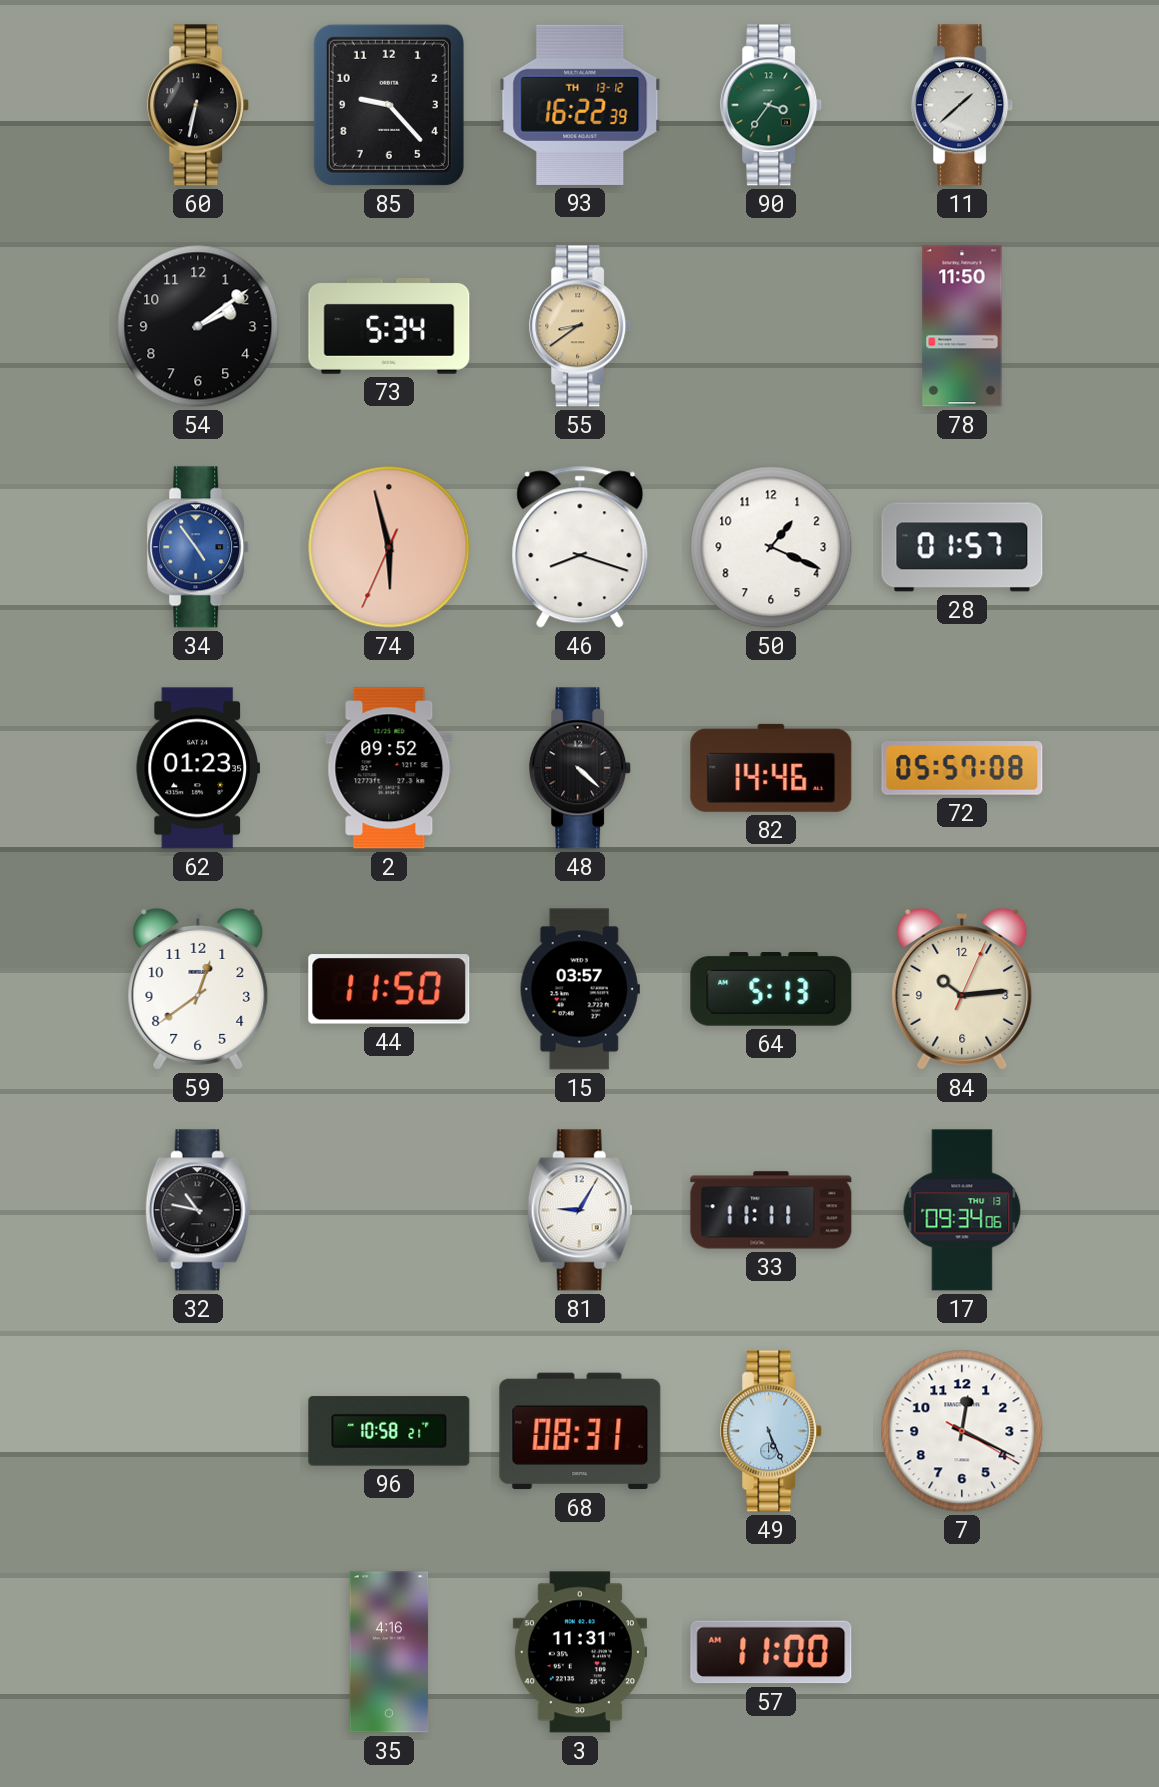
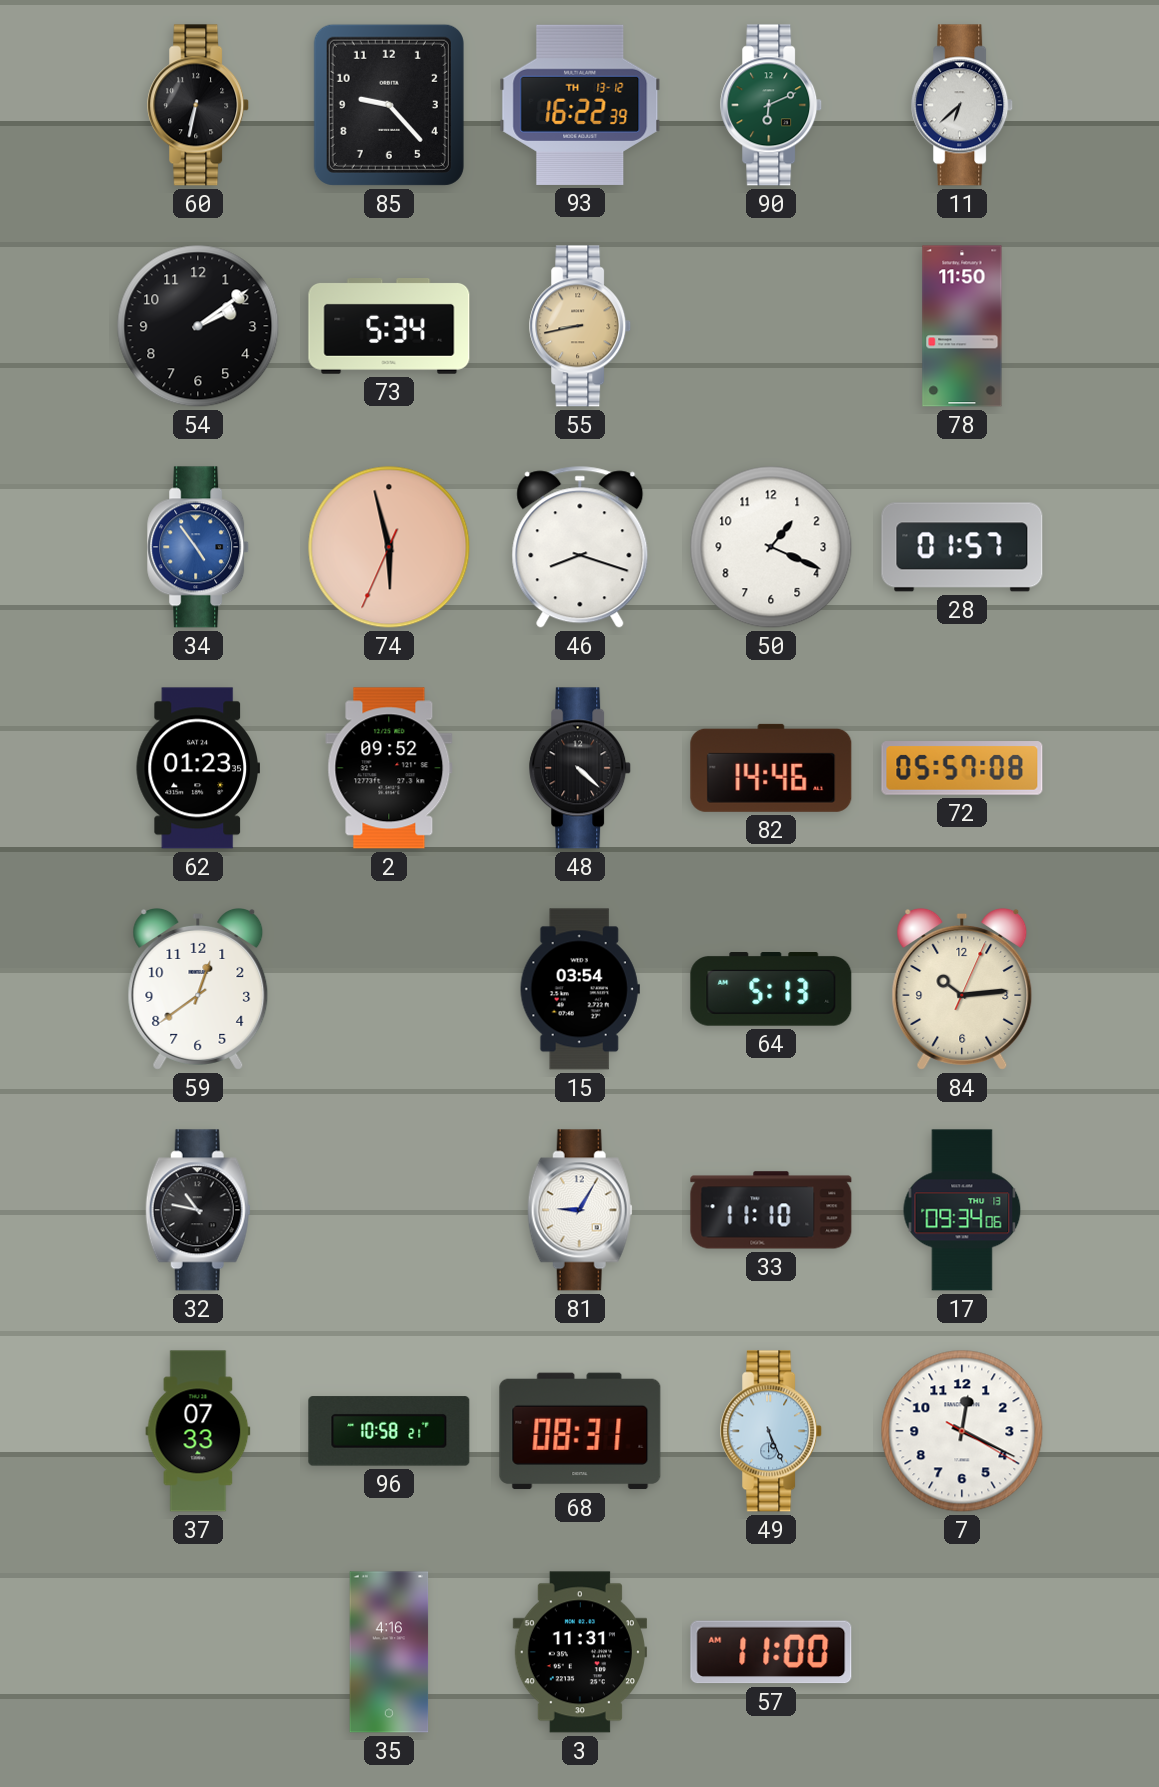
90: 3:36 -> 6:11 (772, 105)
11: 1:38 -> 6:38 (963, 105)
55: 8:39 -> 8:43 (581, 326)
44: 11:50 -> none (389, 989)
15: 03:57 -> 03:54 (580, 989)
33: 11:11 -> 11:10 (771, 1210)
37: none -> 07:33 (198, 1431)
